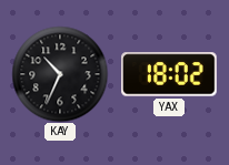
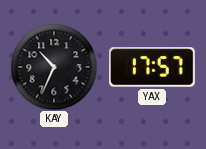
YAX: 18:02 -> 17:57 (152, 67)
